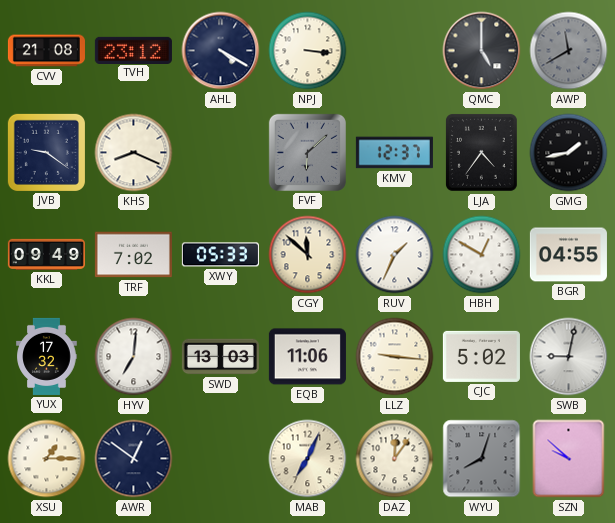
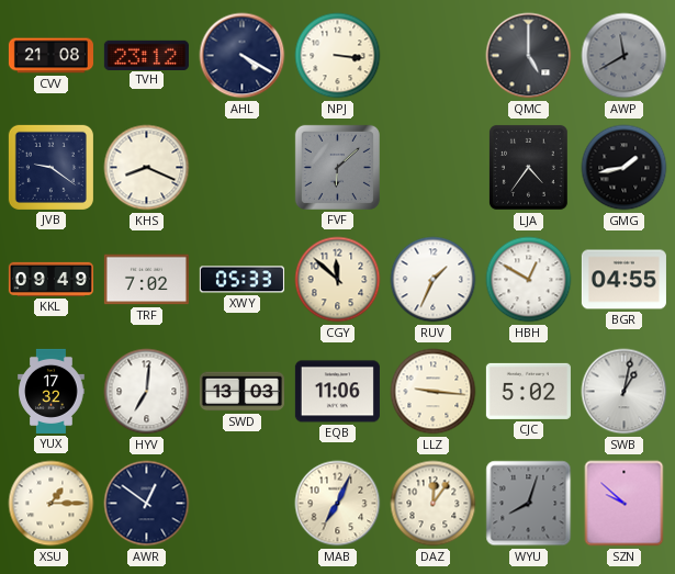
KMV: 12:37 -> none (394, 153)
SWB: 9:02 -> 1:02 (625, 392)
